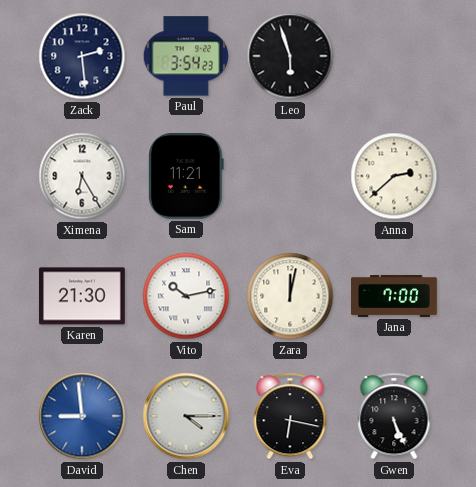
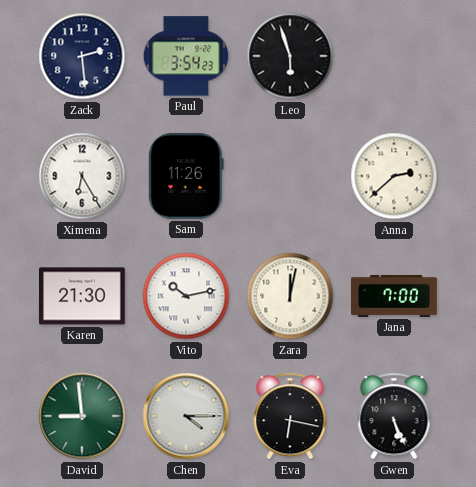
Sam: 11:21 -> 11:26 (187, 176)
David dial: blue -> green (82, 416)
